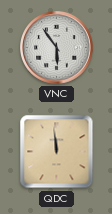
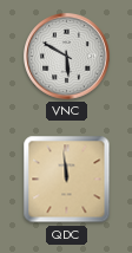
VNC: 5:54 -> 5:50 (67, 57)
